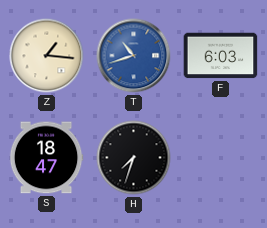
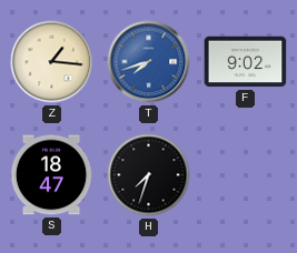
T: 10:42 -> 7:42 (149, 62)
F: 6:03 -> 9:02 (246, 62)
